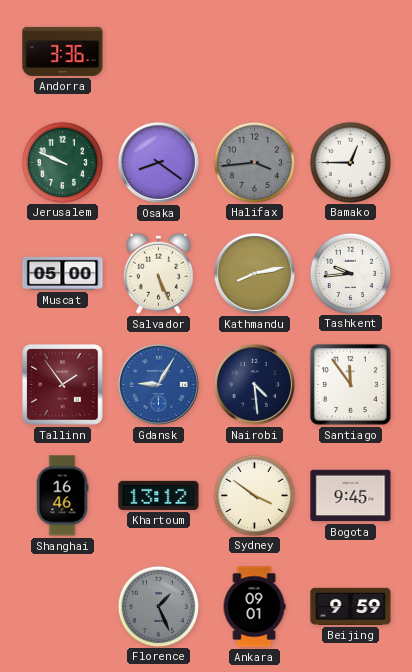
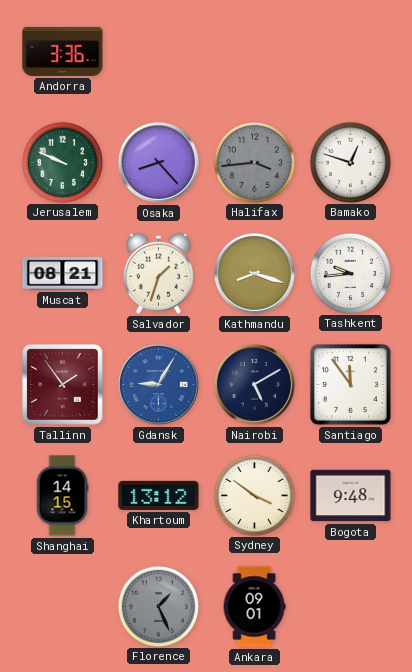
Osaka: 8:21 -> 8:23 (158, 162)
Bamako: 12:45 -> 12:48 (350, 162)
Muscat: 05:00 -> 08:21 (63, 273)
Salvador: 5:26 -> 1:33 (158, 273)
Kathmandu: 8:13 -> 8:18 (254, 273)
Nairobi: 4:29 -> 5:10 (254, 384)
Shanghai: 16:46 -> 14:15 (62, 496)
Bogota: 9:45 -> 9:48 (351, 496)
Beijing: 9:59 -> none (351, 606)
